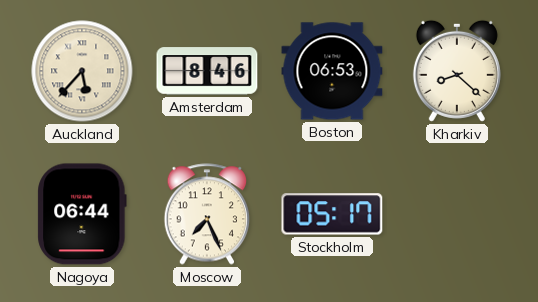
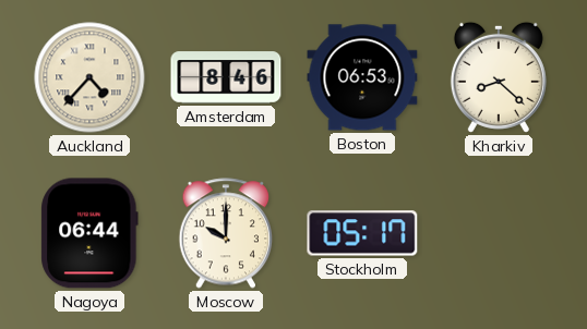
Auckland: 5:37 -> 4:37 (89, 77)
Moscow: 7:26 -> 10:00 (226, 233)
